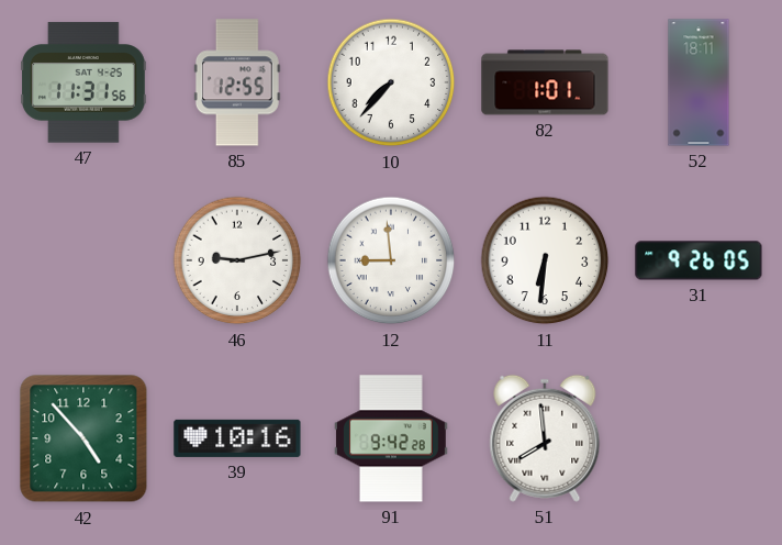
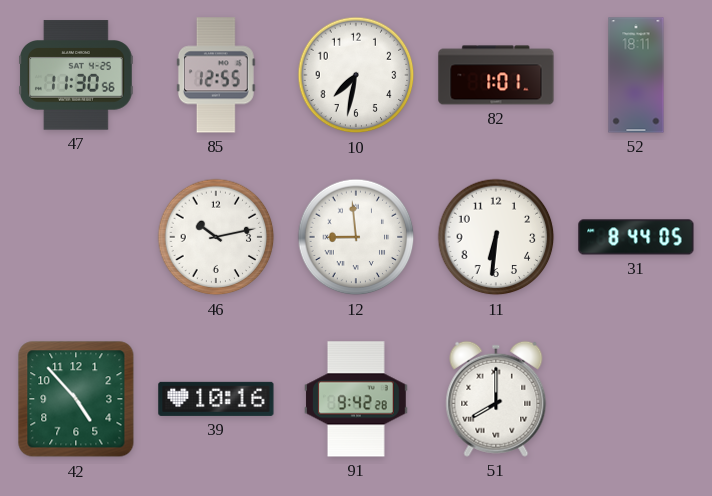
47: 11:31 -> 11:30 (77, 75)
10: 7:37 -> 7:32 (356, 75)
46: 9:13 -> 10:13 (216, 237)
31: 9:26 -> 8:44 (636, 237)
51: 7:59 -> 8:00 (496, 399)
